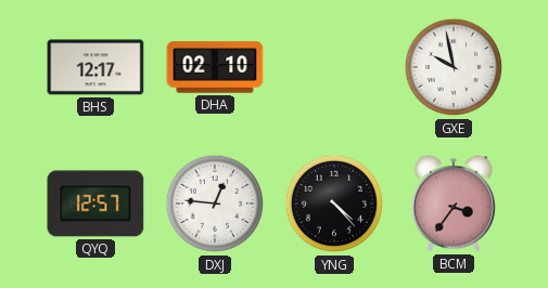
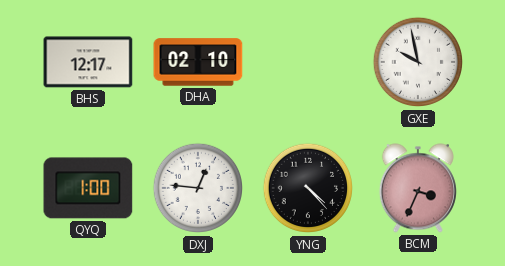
QYQ: 12:57 -> 1:00 (88, 188)
BCM: 3:36 -> 3:34 (418, 188)
